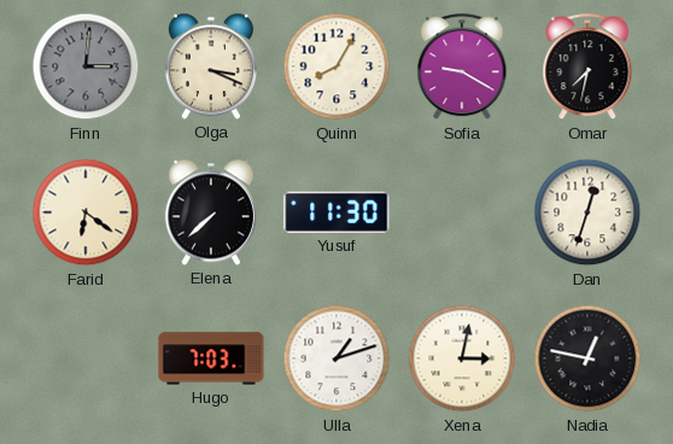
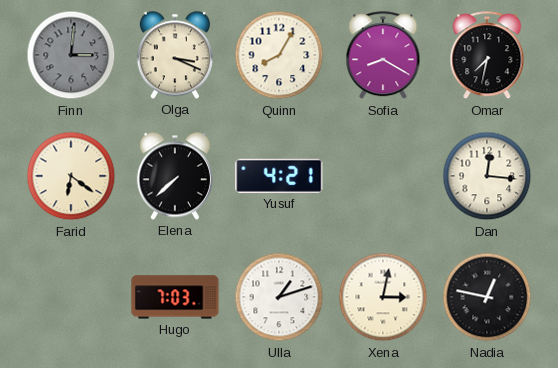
Sofia: 9:20 -> 8:20 (383, 56)
Yusuf: 11:30 -> 4:21 (279, 176)
Dan: 12:33 -> 12:16 (487, 176)
